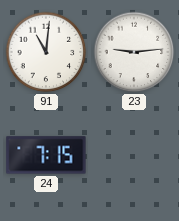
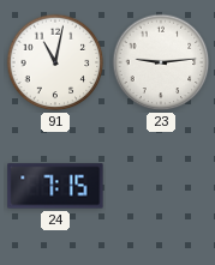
91: 11:01 -> 11:02 (55, 62)
